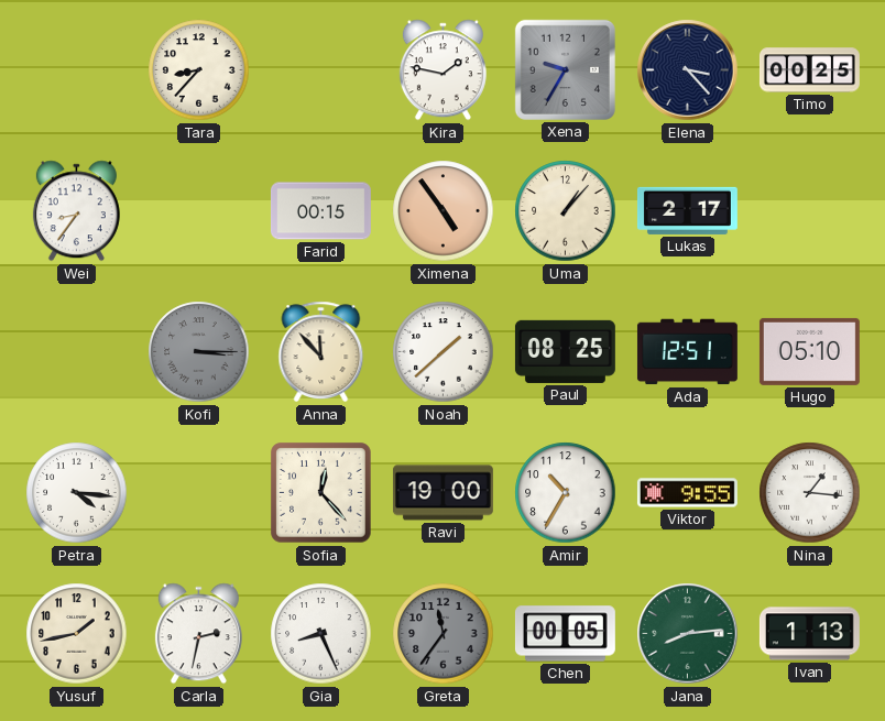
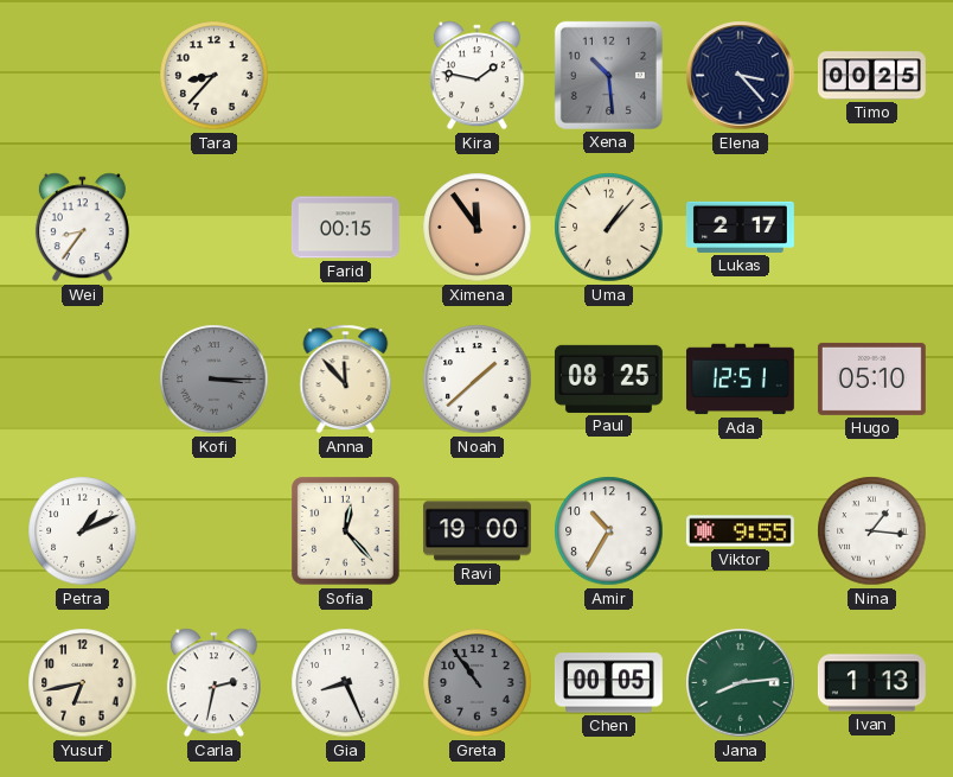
Xena: 9:35 -> 10:29 (608, 75)
Ximena: 4:54 -> 11:54 (478, 228)
Petra: 4:16 -> 1:11 (83, 531)
Yusuf: 1:43 -> 6:43 (83, 683)
Greta: 11:36 -> 10:54 (478, 683)
